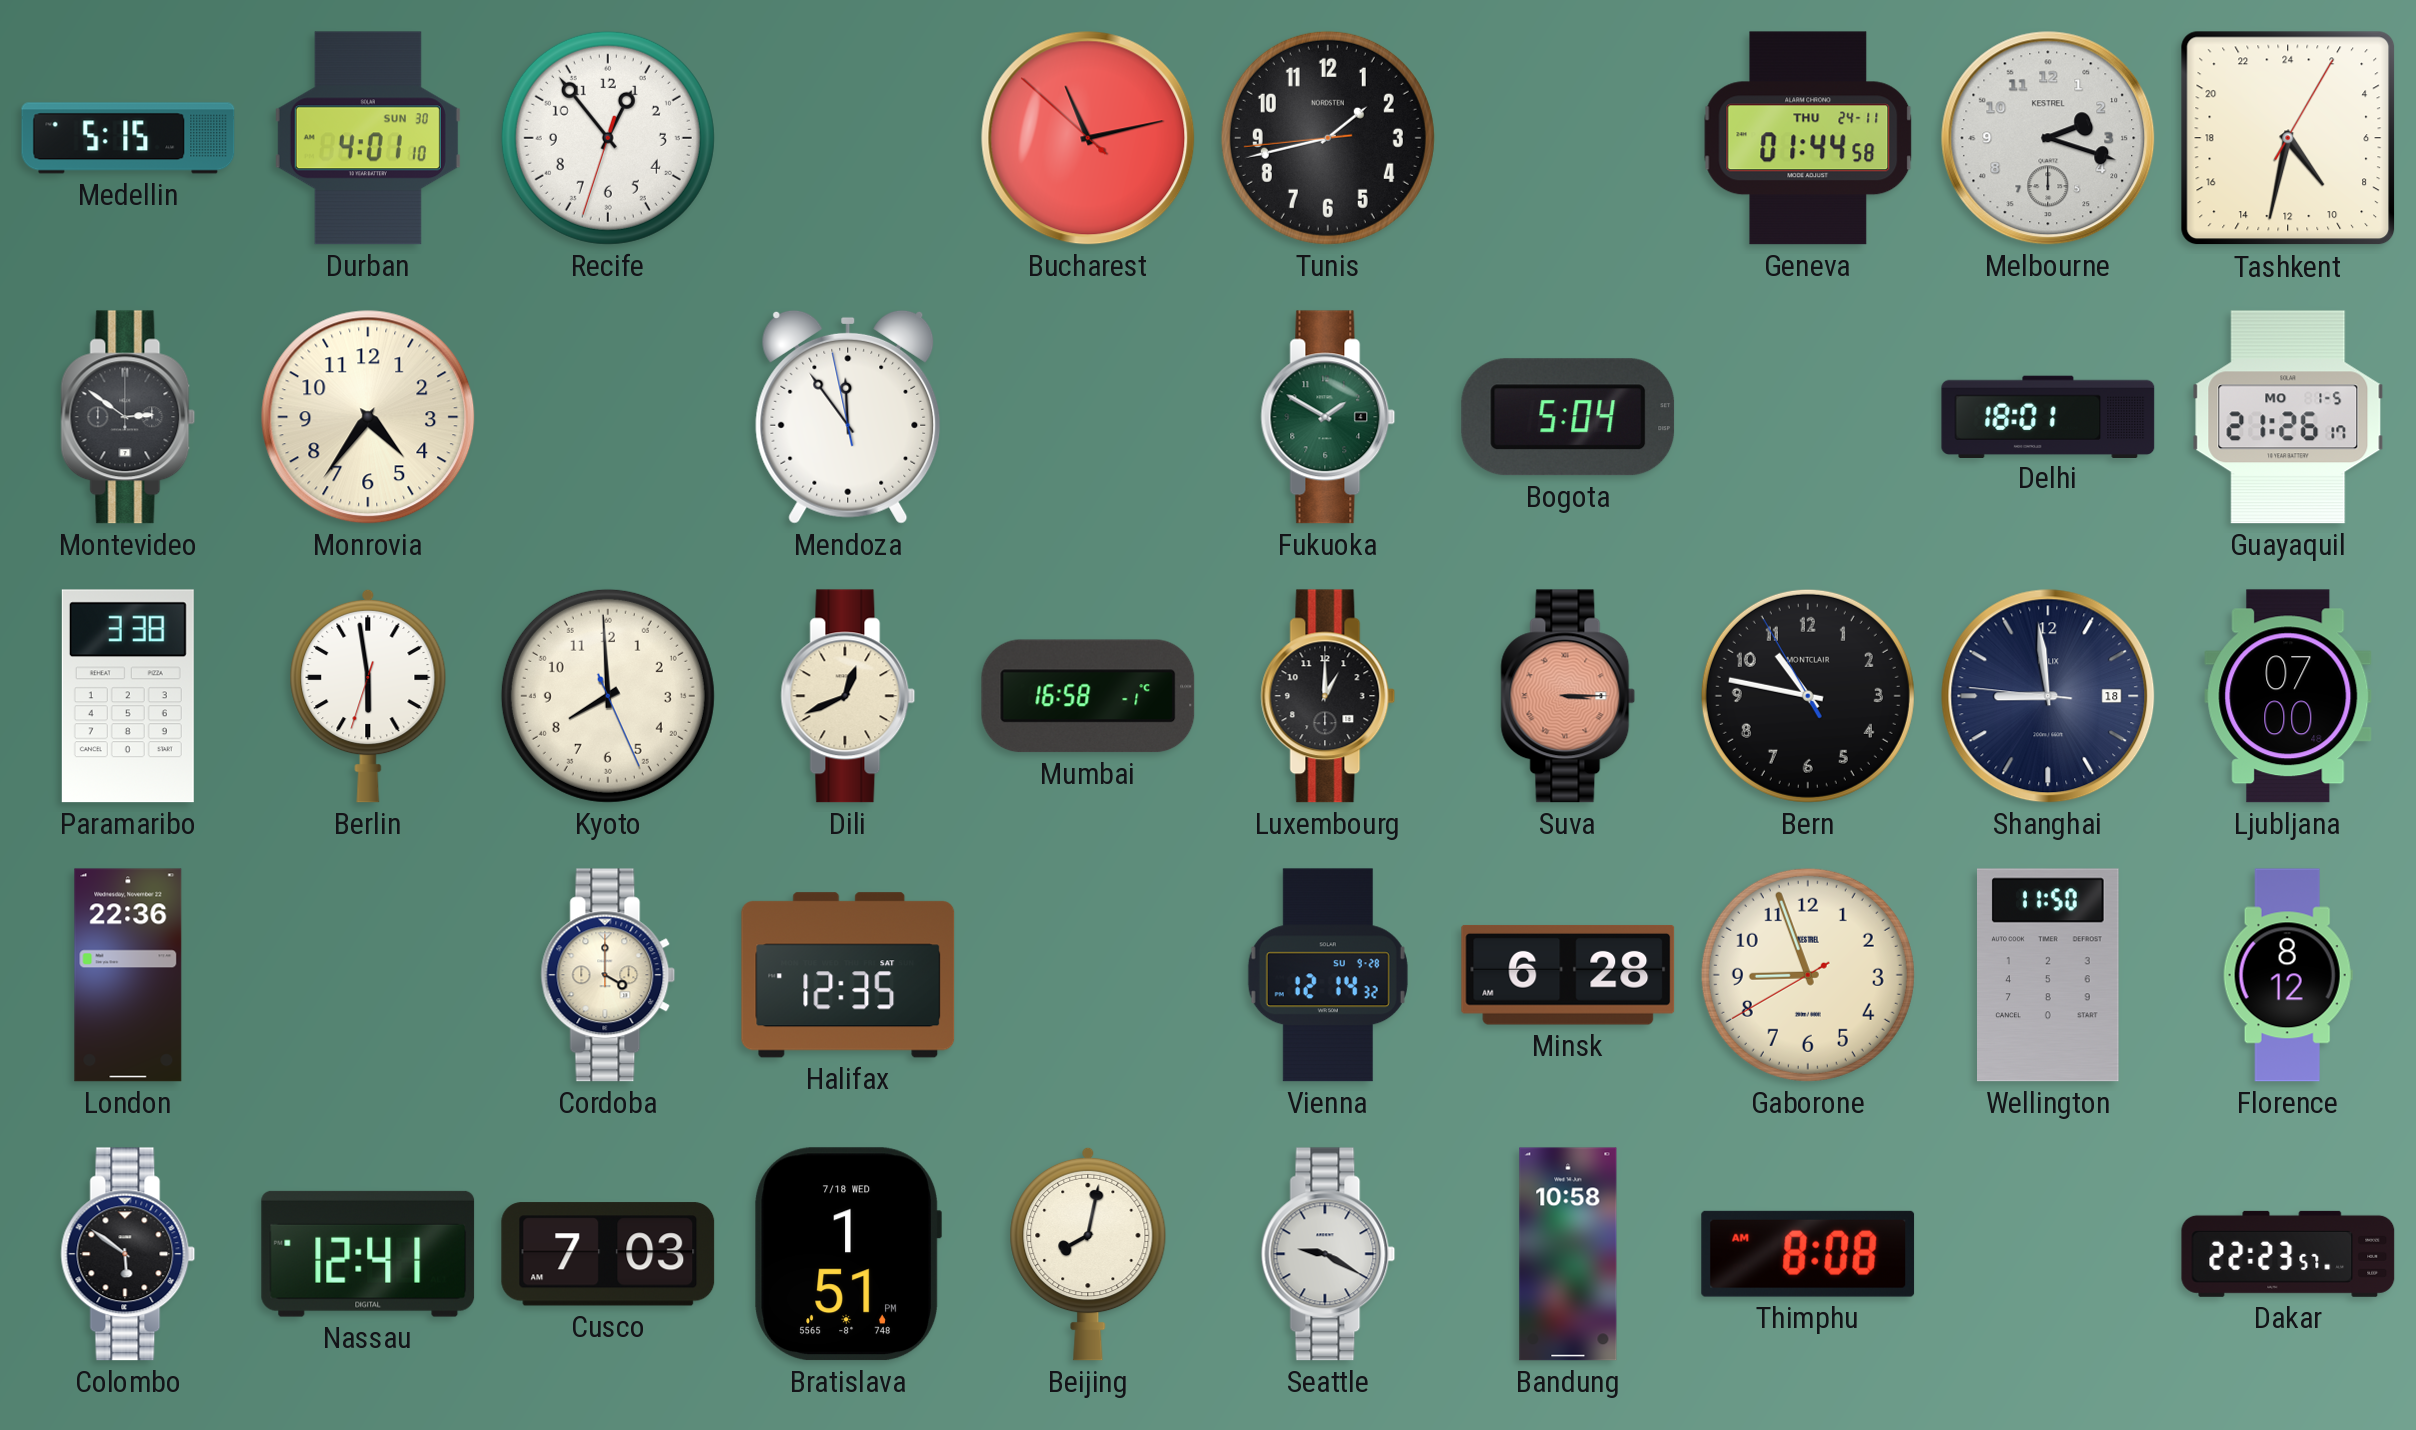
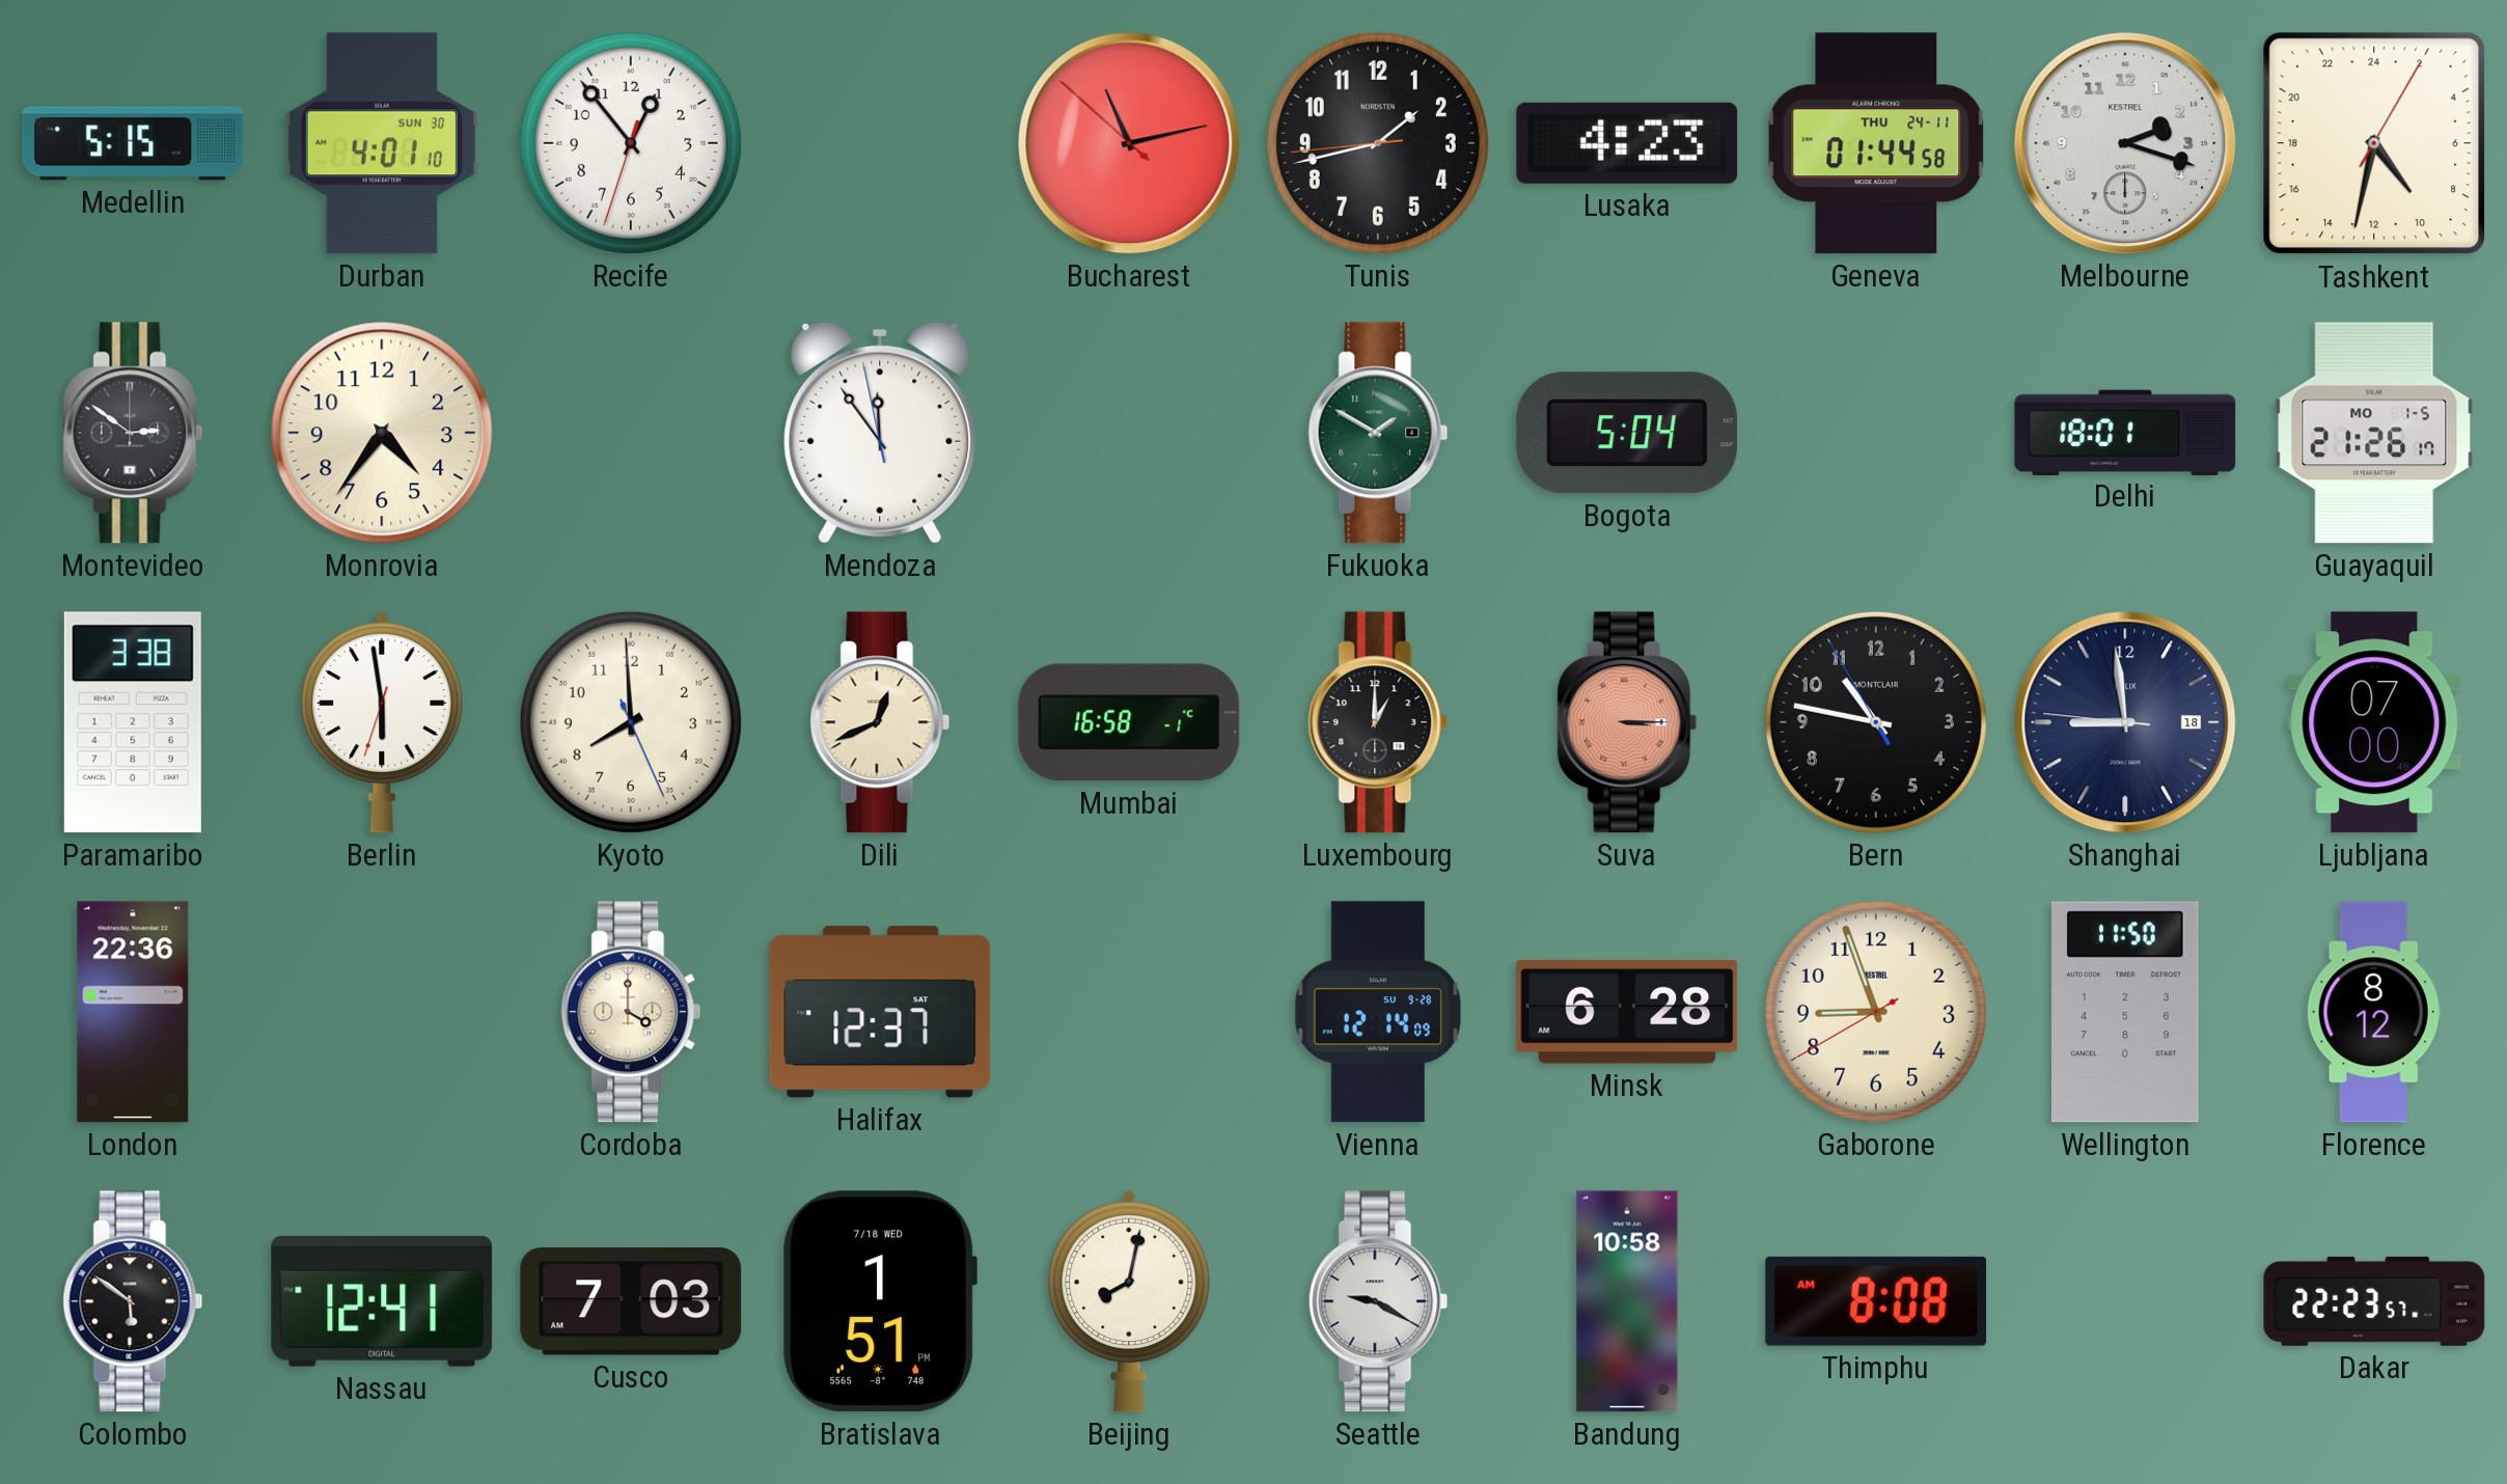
Lusaka: none -> 4:23 (1627, 143)
Halifax: 12:35 -> 12:37 (880, 1012)
Vienna: 12:14:32 -> 12:14:09 (1378, 1012)
